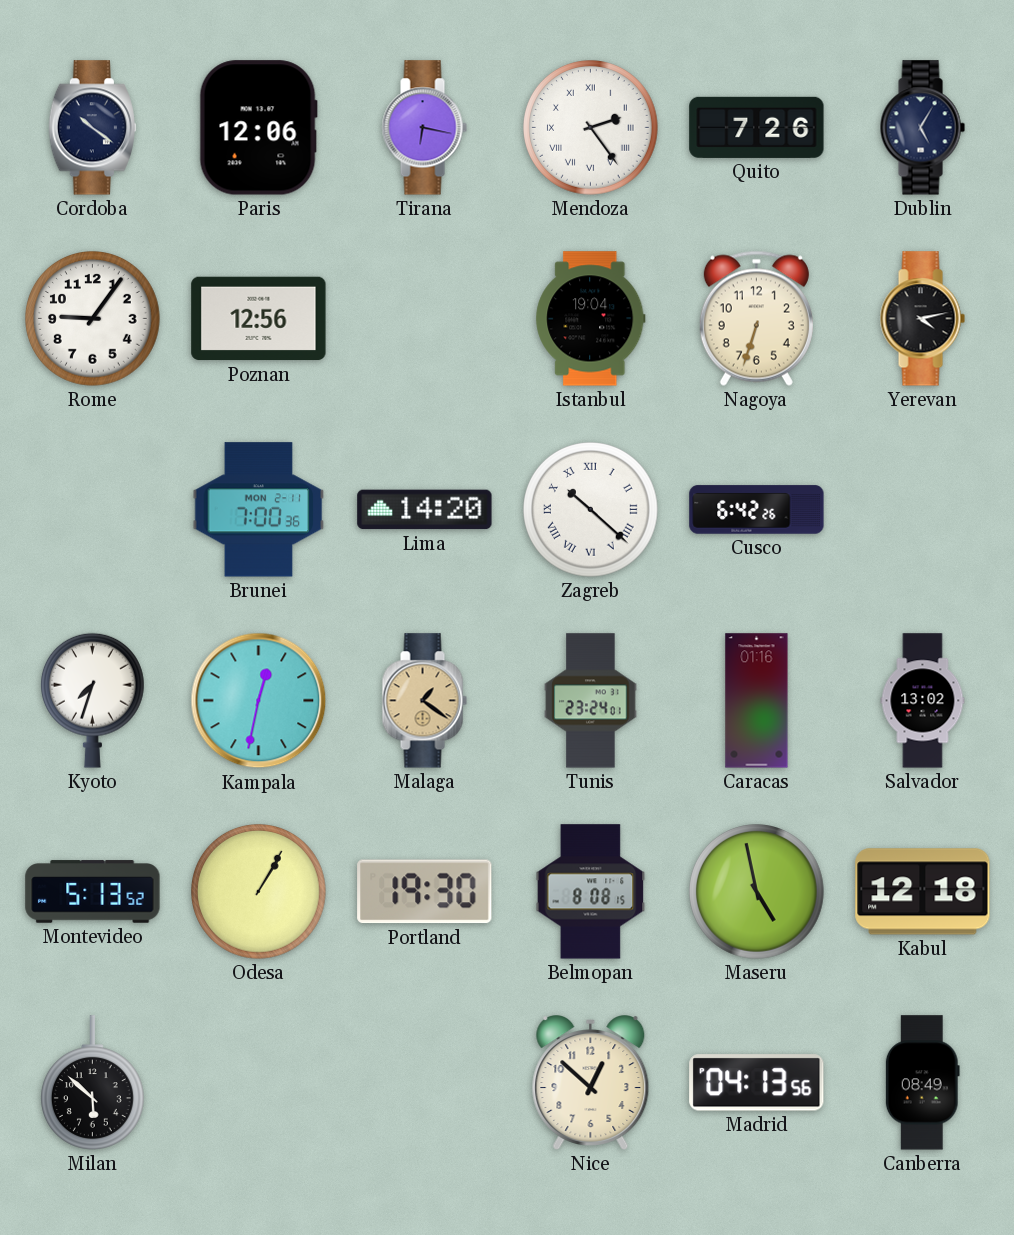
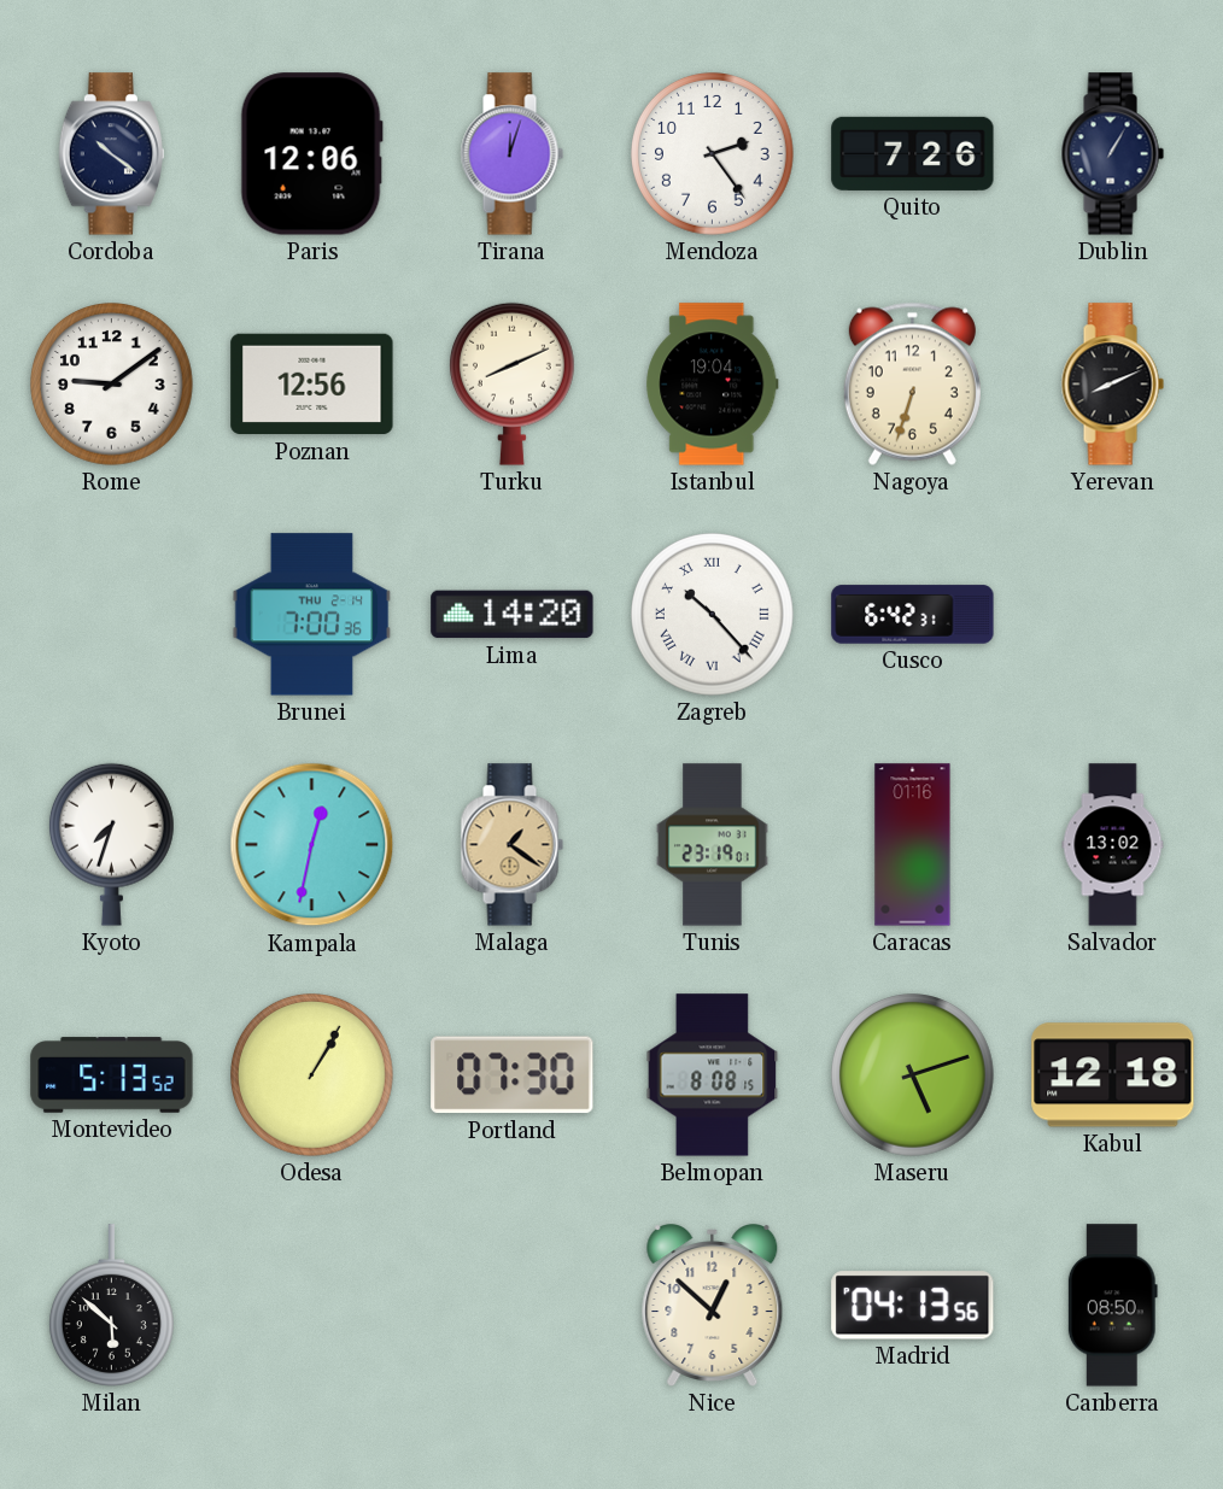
Tirana: 6:17 -> 12:03 (511, 154)
Mendoza numerals: Roman -> Arabic (713, 154)
Dublin: 5:05 -> 1:05 (1112, 154)
Rome: 9:06 -> 9:09 (112, 385)
Turku: none -> 8:11 (511, 383)
Yerevan: 4:13 -> 8:11 (1112, 385)
Brunei date: MON 2-11 -> THU 2-14 (312, 615)
Zagreb: 10:22 -> 10:23 (713, 615)
Cusco: 6:42:26 -> 6:42:31 (913, 615)
Tunis: 23:24 -> 23:19 (713, 845)
Portland: 19:30 -> 07:30 (513, 1075)
Maseru: 4:58 -> 5:12 (913, 1075)
Canberra: 08:49 -> 08:50 (1112, 1306)
